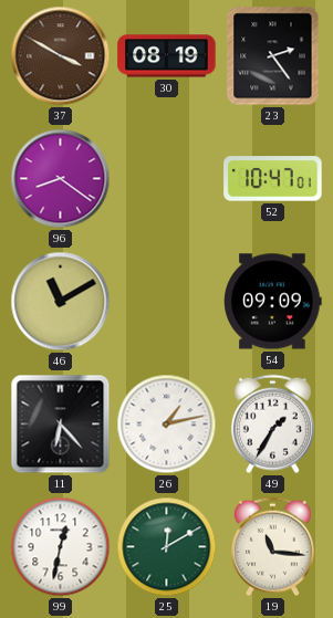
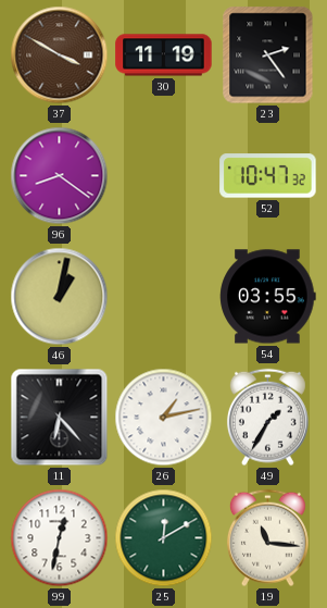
30: 08:19 -> 11:19 (164, 55)
52: 10:47:01 -> 10:47:32 (268, 176)
46: 11:10 -> 1:02 (60, 297)
54: 09:09 -> 03:55 (268, 297)
